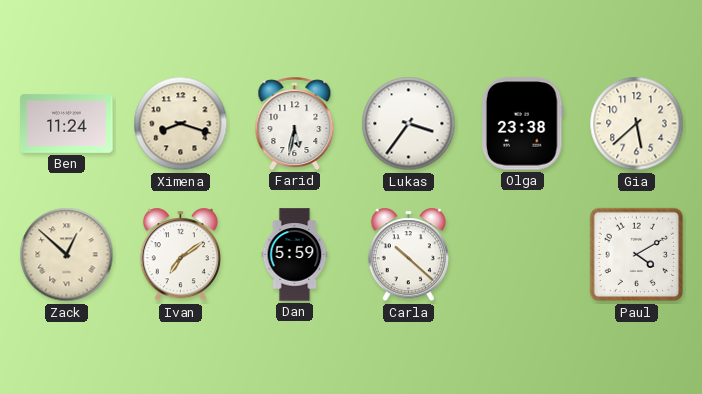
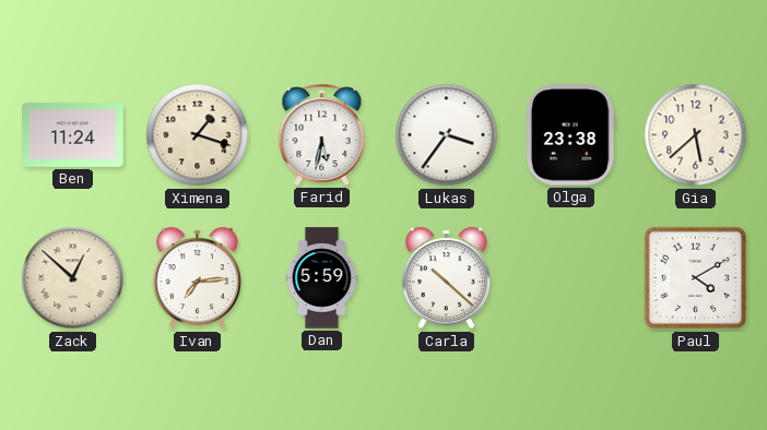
Ximena: 8:18 -> 1:18 (198, 135)
Ivan: 7:09 -> 7:14 (197, 278)
